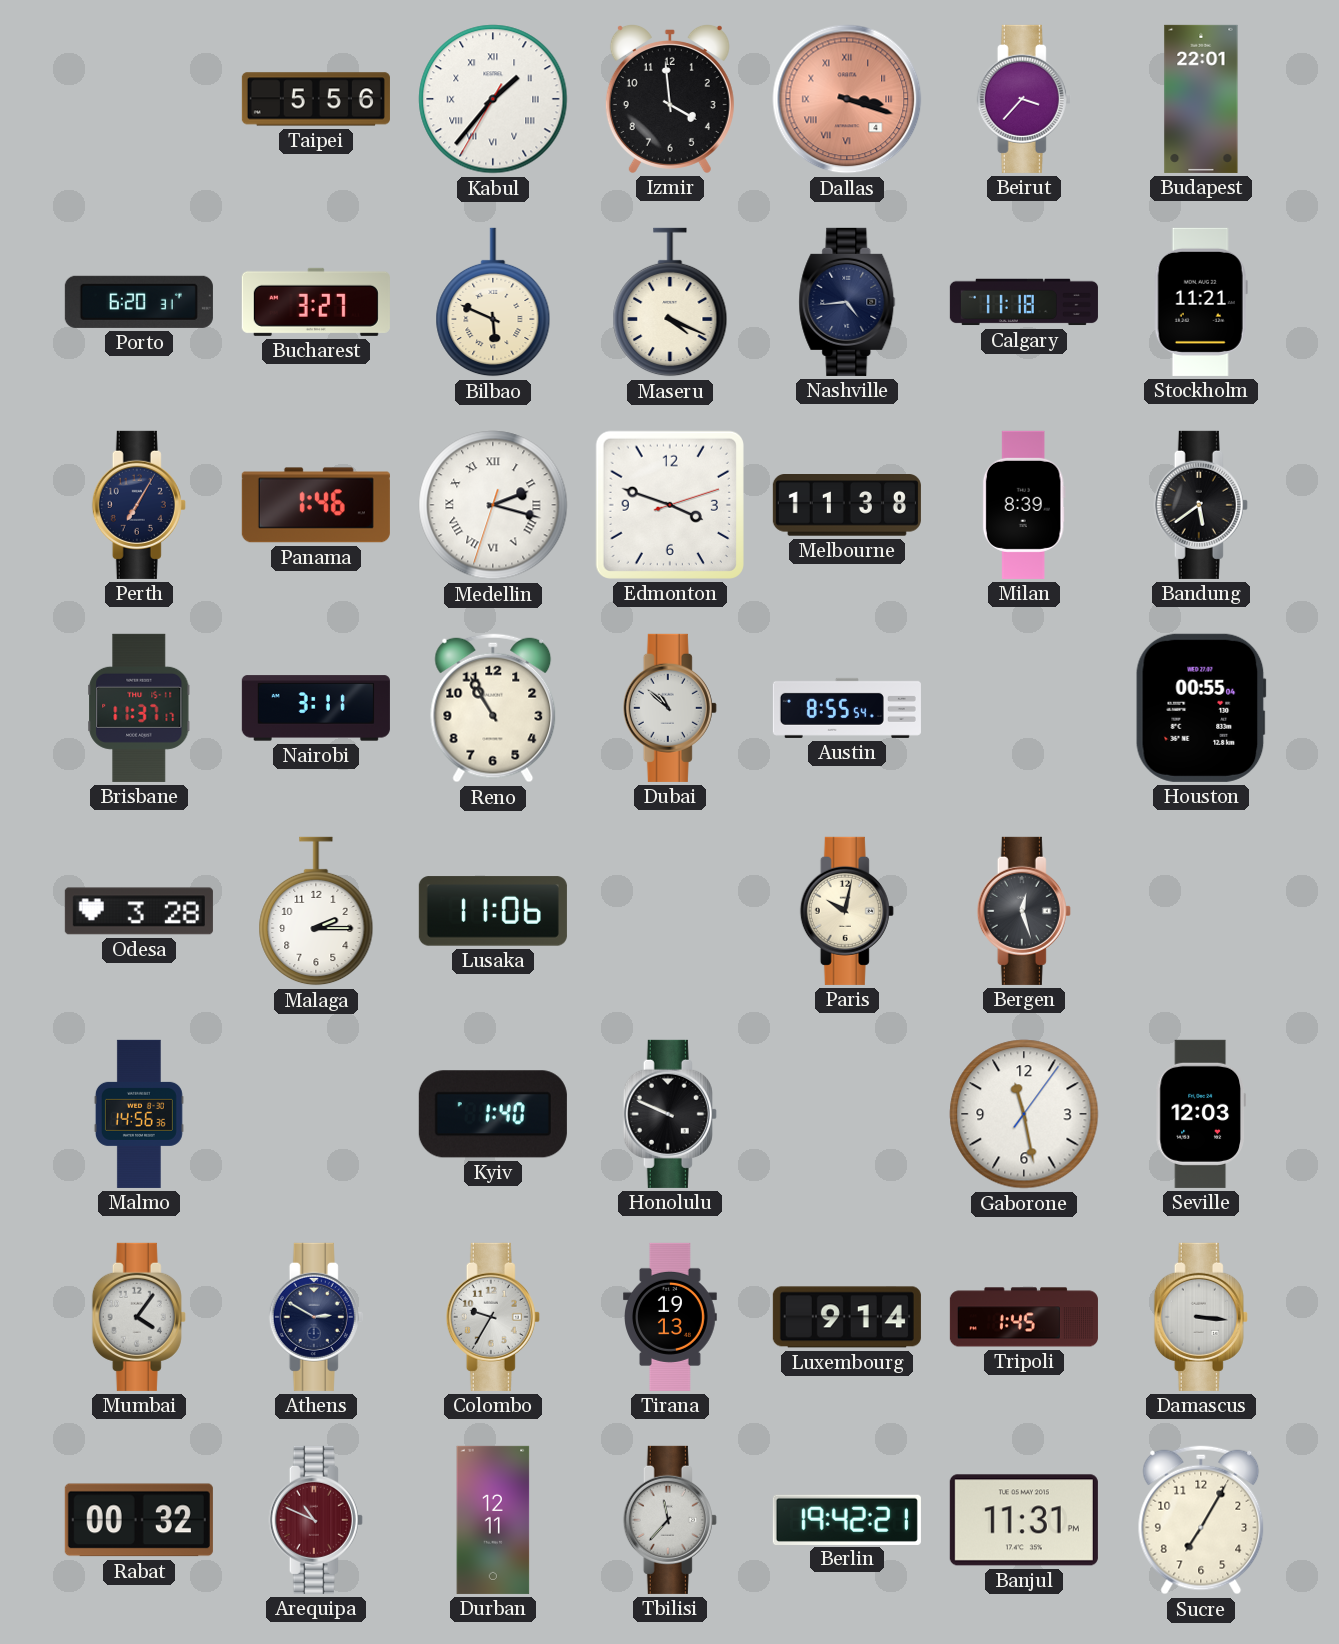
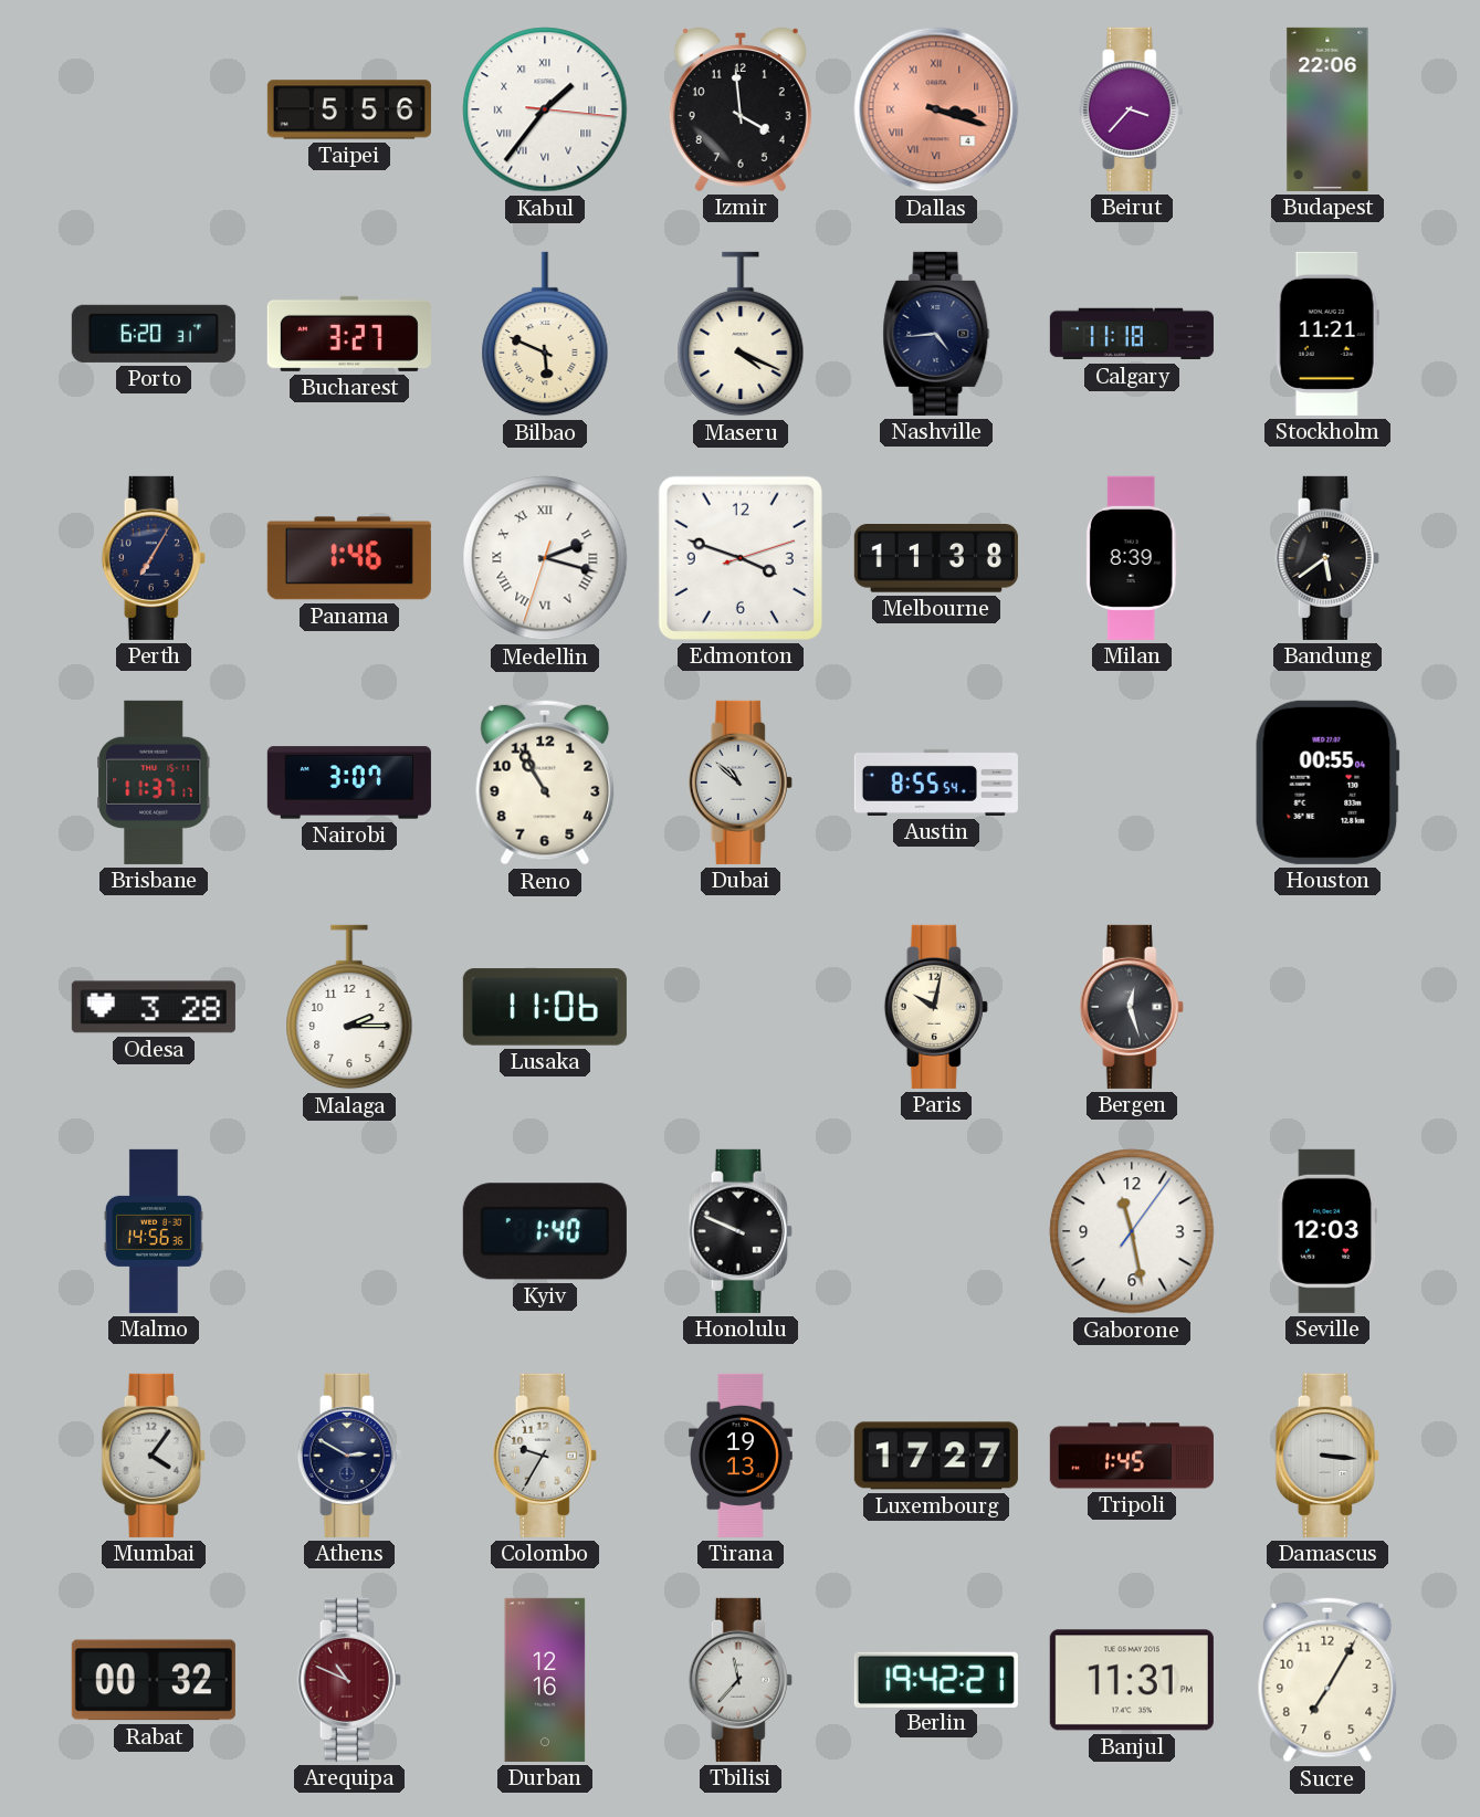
Kabul: 1:36:35 -> 1:36:16 (545, 109)
Budapest: 22:01 -> 22:06 (1327, 109)
Nairobi: 3:11 -> 3:07 (349, 783)
Luxembourg: 9:14 -> 17:27 (936, 1456)
Durban: 12:11 -> 12:16 (545, 1680)
